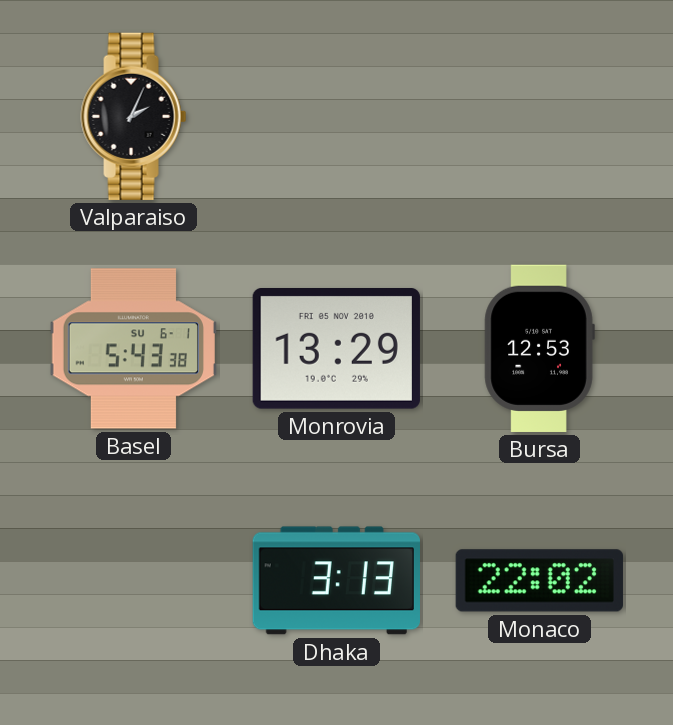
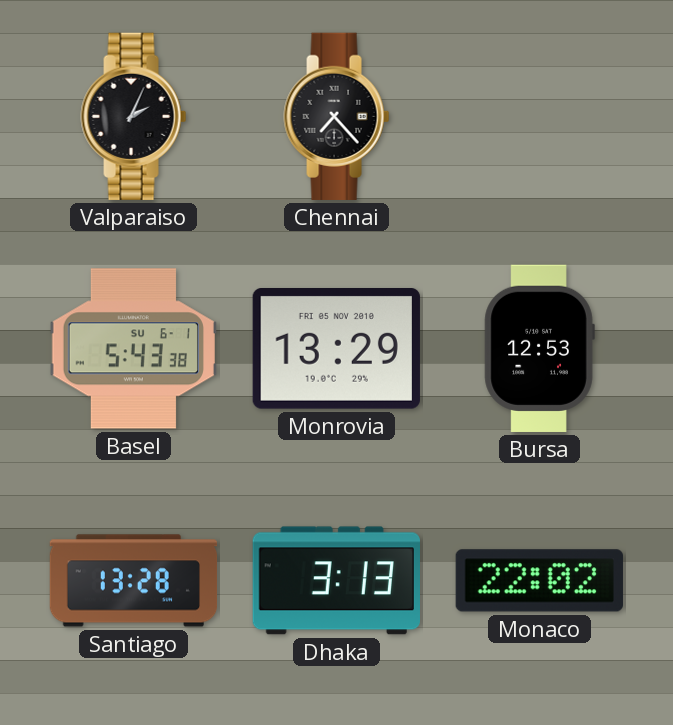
Chennai: none -> 7:23 (337, 116)
Santiago: none -> 13:28 (134, 581)
